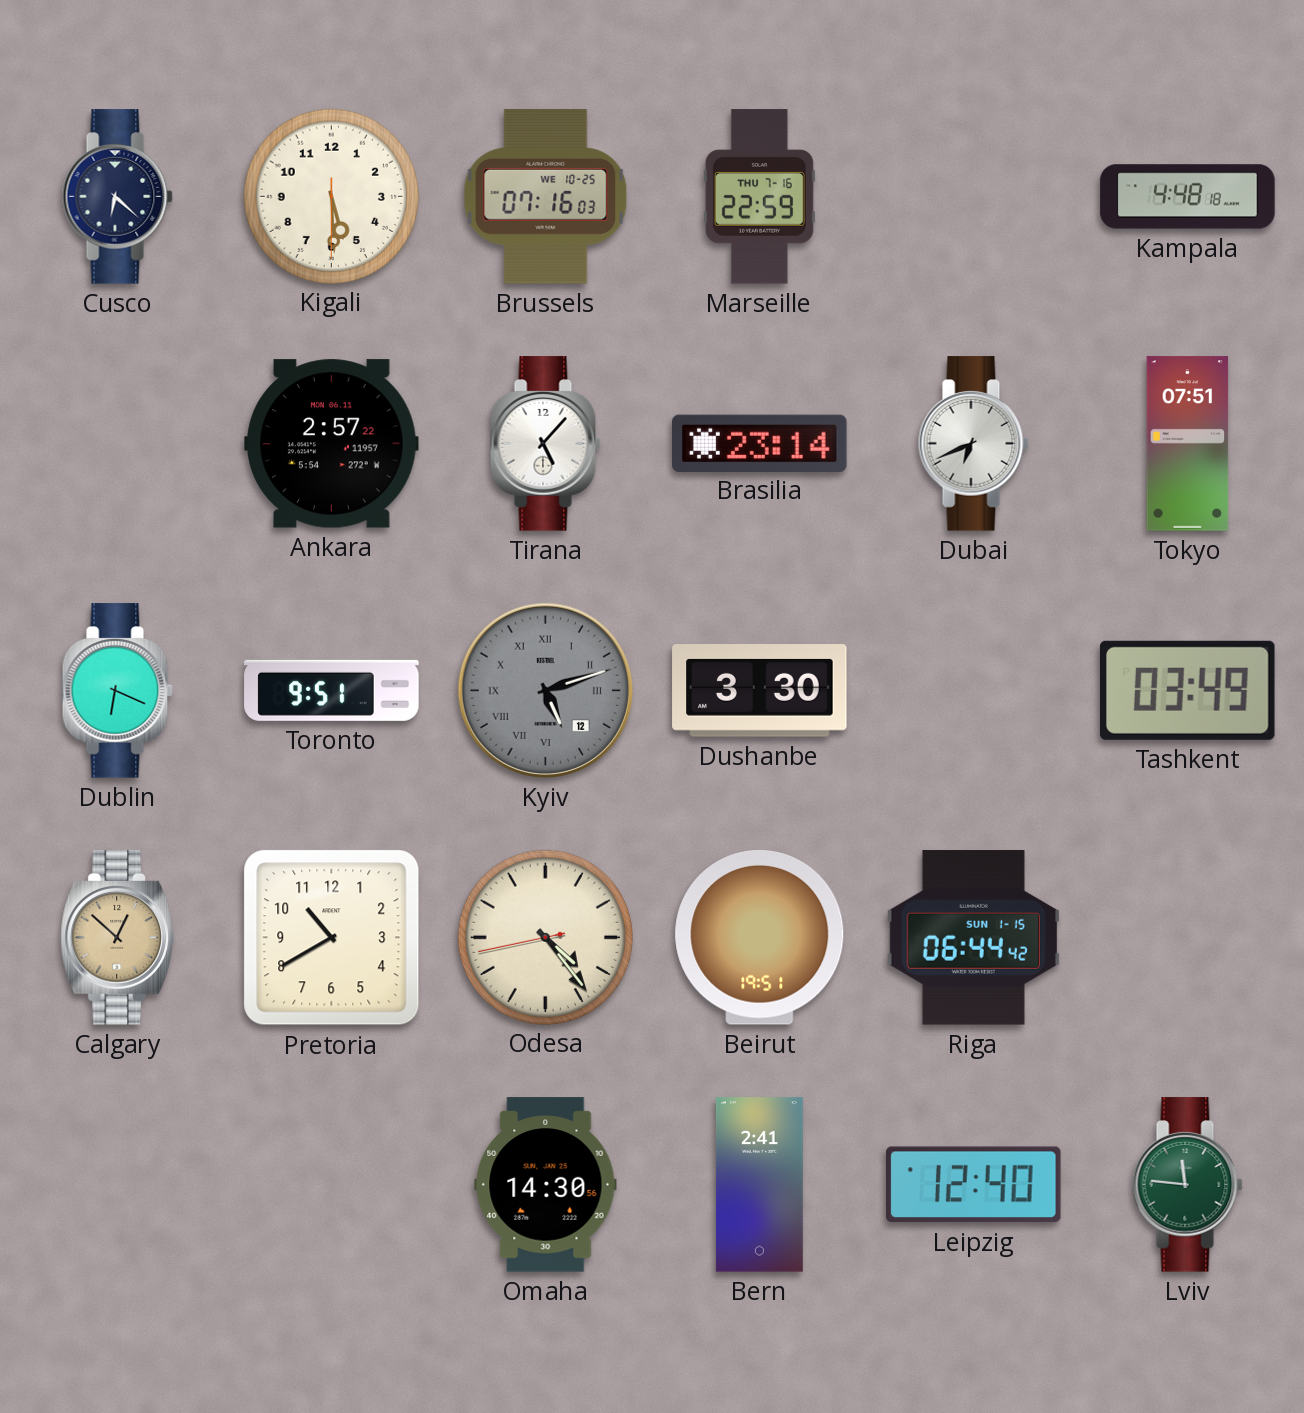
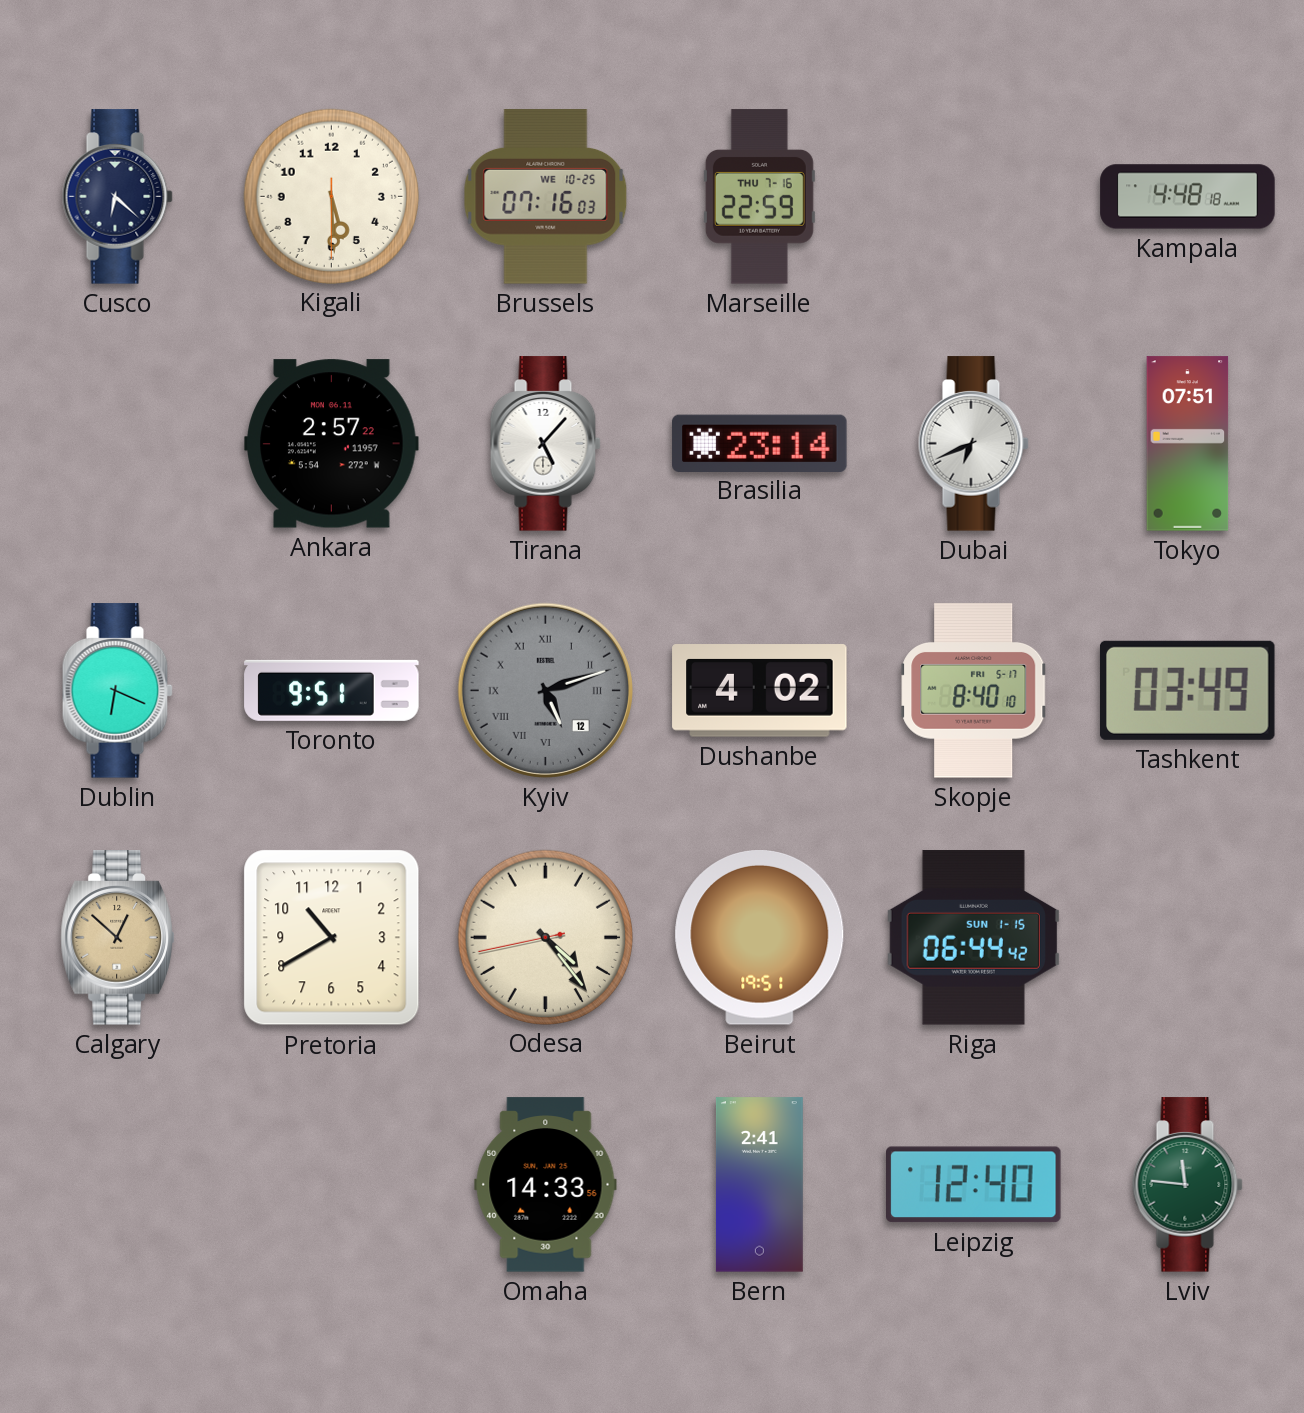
Dushanbe: 3:30 -> 4:02 (760, 691)
Skopje: none -> 8:40 (974, 691)
Omaha: 14:30 -> 14:33 (546, 1185)
